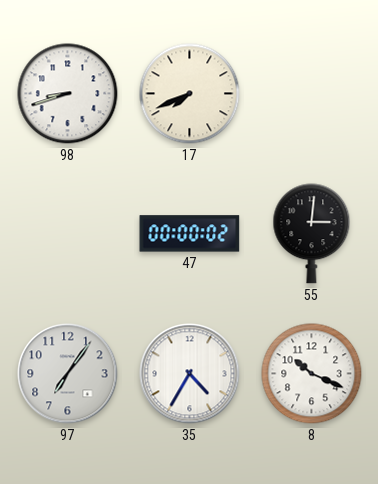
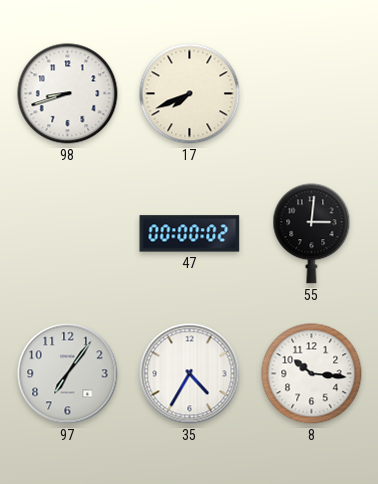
8: 10:19 -> 10:16 (312, 374)
